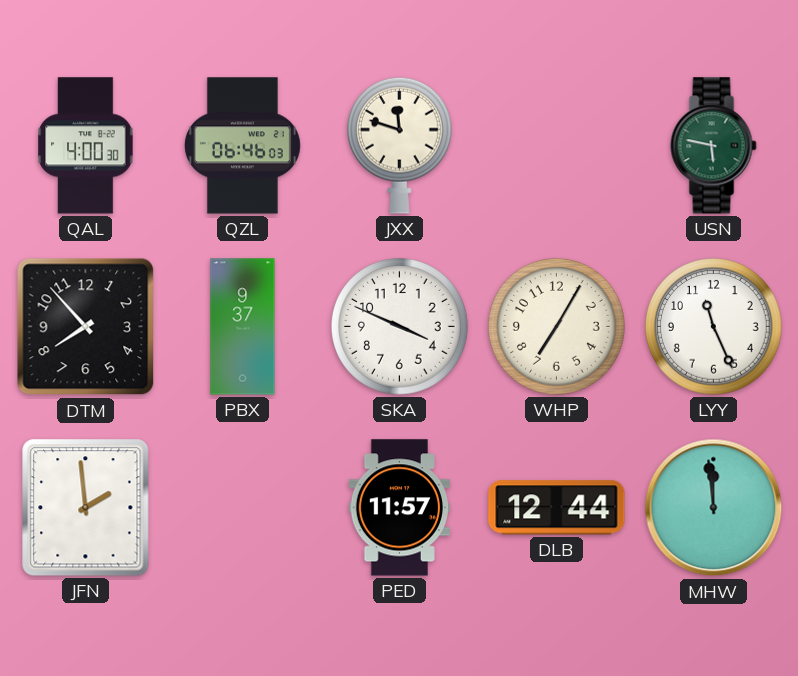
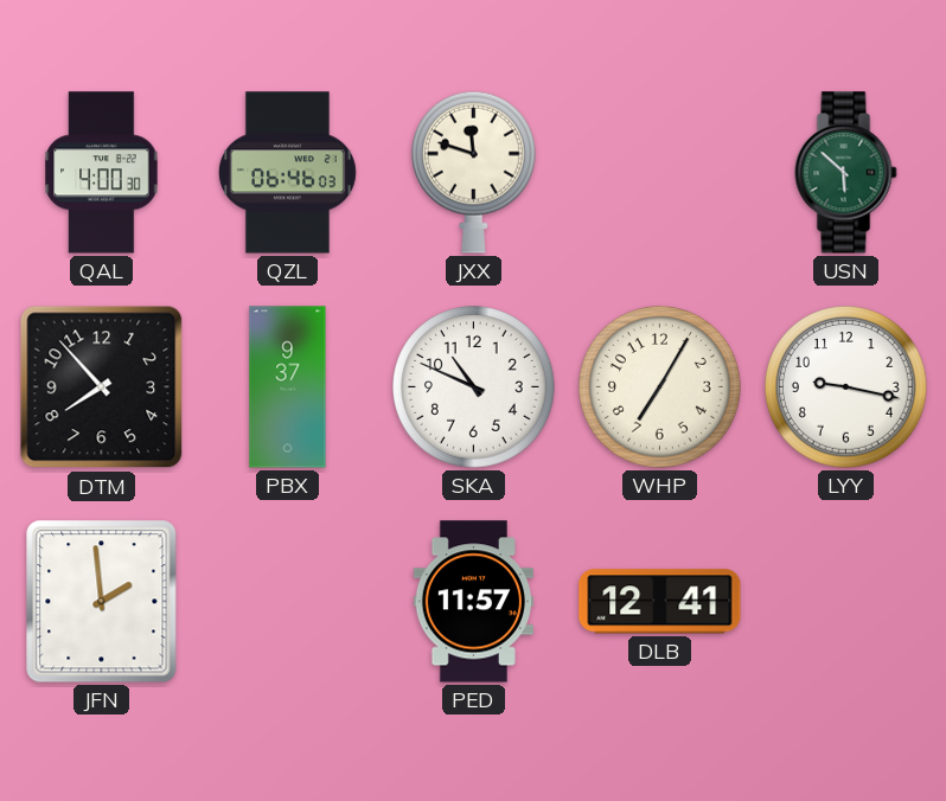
USN: 5:47 -> 5:52 (846, 173)
SKA: 3:49 -> 10:49 (474, 387)
LYY: 11:26 -> 9:17 (846, 387)
DLB: 12:44 -> 12:41 (660, 602)
MHW: 11:59 -> none (714, 508)
